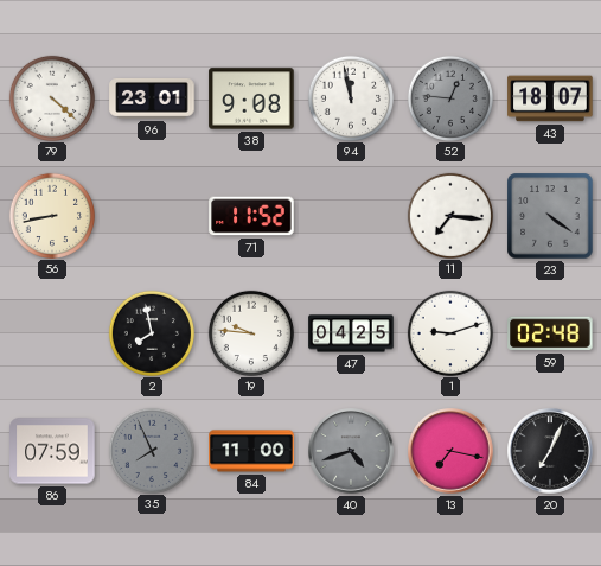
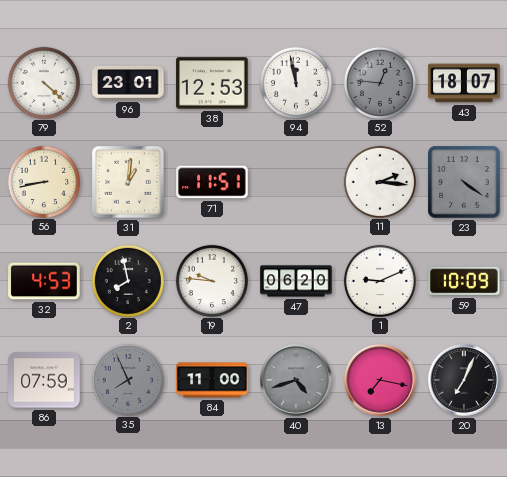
38: 9:08 -> 12:53 (212, 83)
31: none -> 1:01 (128, 182)
71: 11:52 -> 11:51 (212, 182)
11: 7:16 -> 2:16 (379, 181)
32: none -> 4:53 (44, 281)
47: 04:25 -> 06:20 (296, 281)
1: 9:12 -> 9:11 (379, 280)
59: 02:48 -> 10:09 (464, 281)
